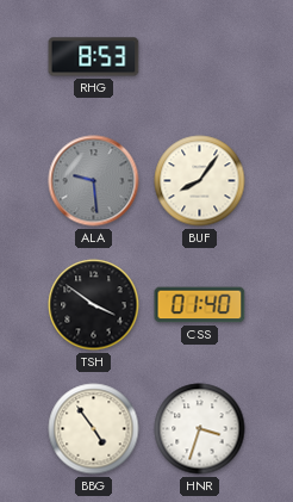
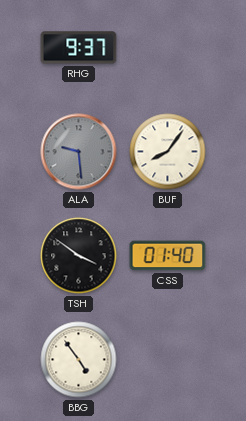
RHG: 8:53 -> 9:37 (79, 48)
HNR: 3:33 -> none (200, 429)
